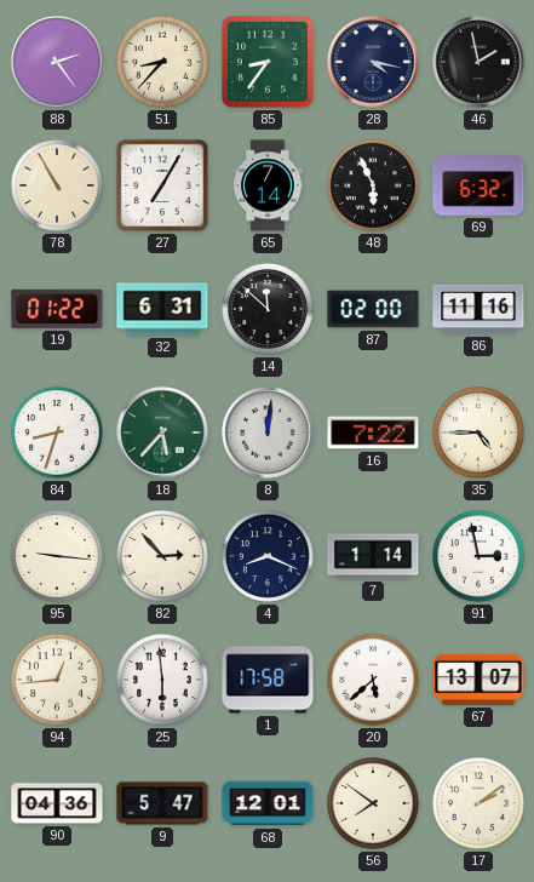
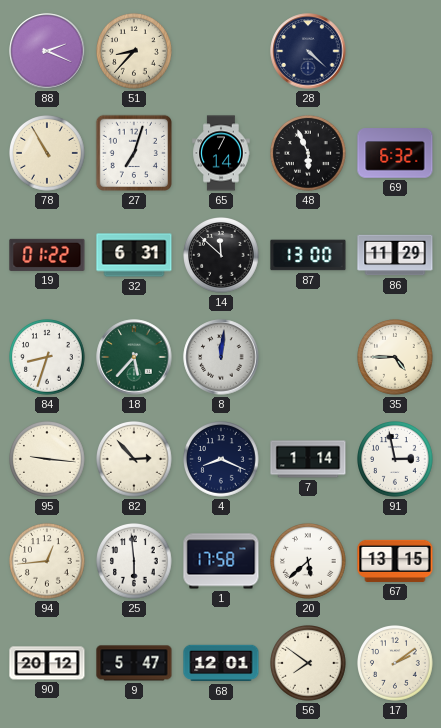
88: 2:24 -> 2:19 (47, 51)
85: 8:36 -> none (268, 62)
28: 4:17 -> 4:22 (308, 51)
46: 1:58 -> none (478, 62)
27: 7:05 -> 7:03 (134, 153)
87: 02:00 -> 13:00 (308, 255)
86: 11:16 -> 11:29 (395, 255)
16: 7:22 -> none (373, 433)
67: 13:07 -> 13:15 (395, 561)
90: 04:36 -> 20:12 (47, 663)
